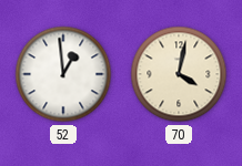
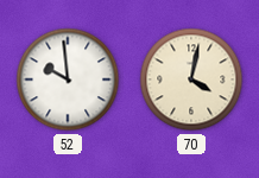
52: 12:59 -> 9:59 (68, 80)
